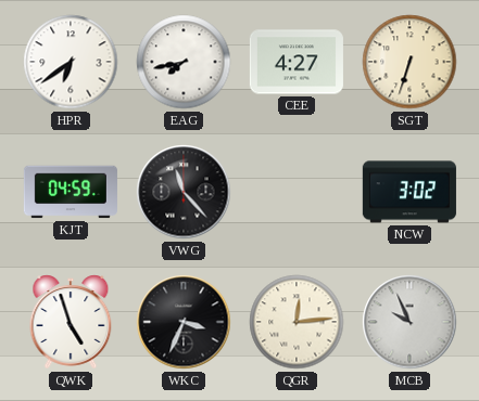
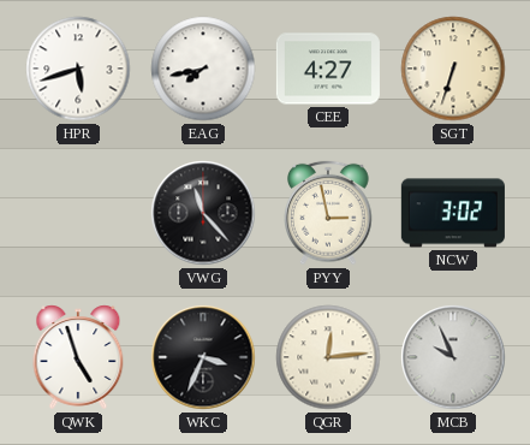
HPR: 6:39 -> 5:42 (78, 69)
KJT: 04:59 -> none (71, 192)
PYY: none -> 2:58 (329, 213)
